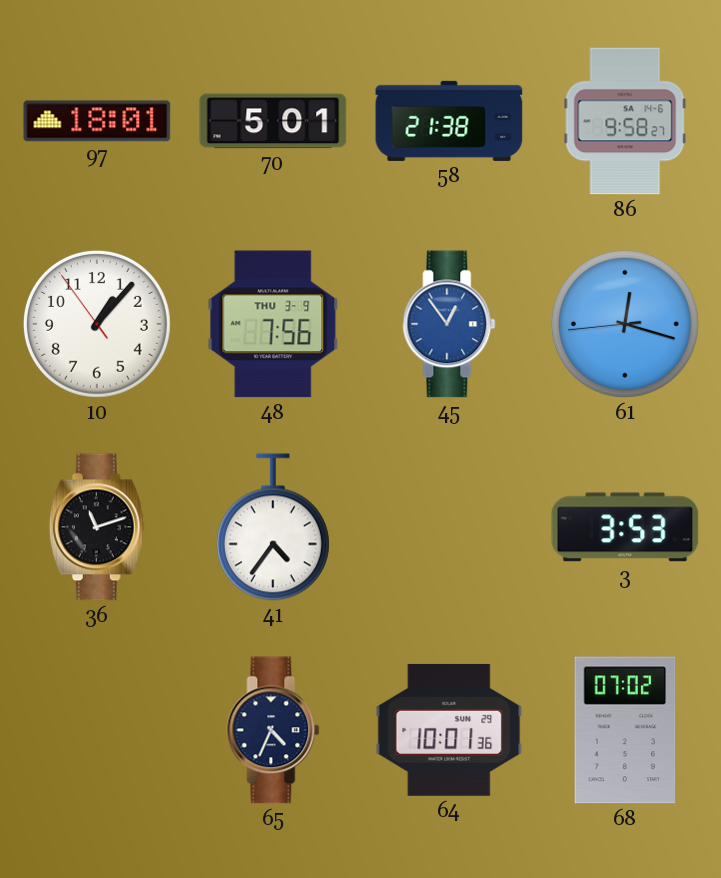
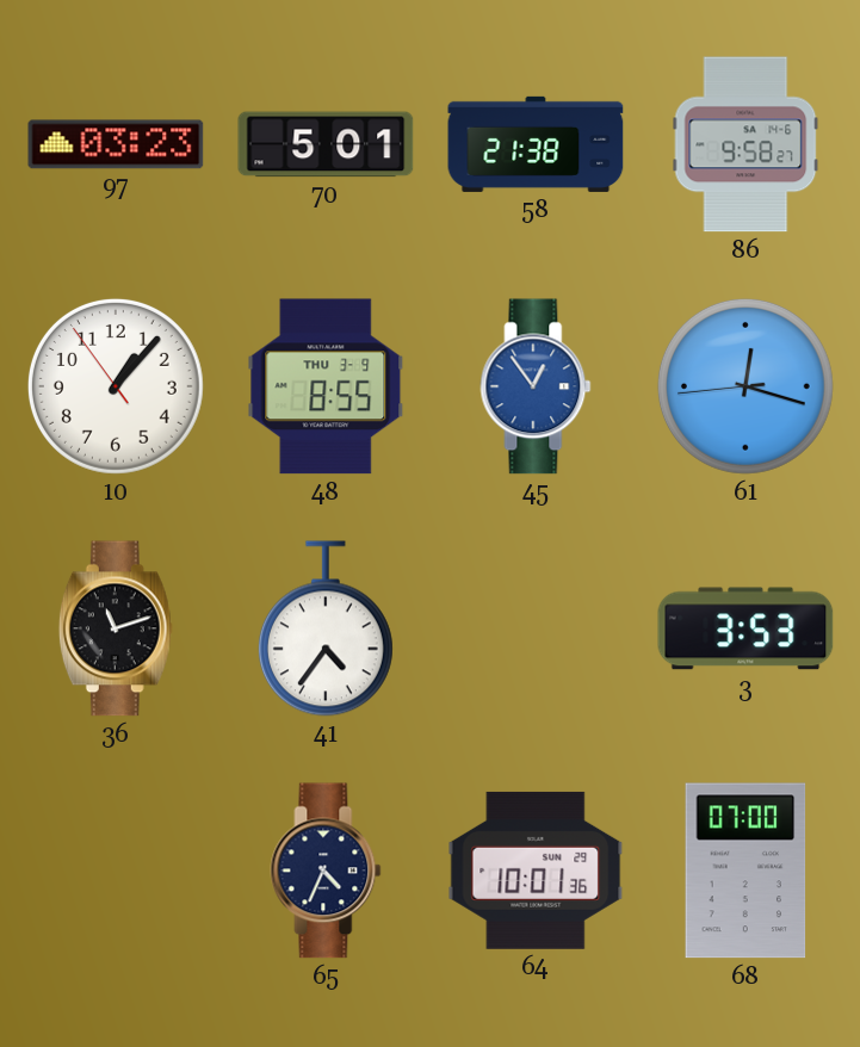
97: 18:01 -> 03:23 (116, 144)
48: 7:56 -> 8:55 (326, 386)
68: 07:02 -> 07:00 (745, 871)
